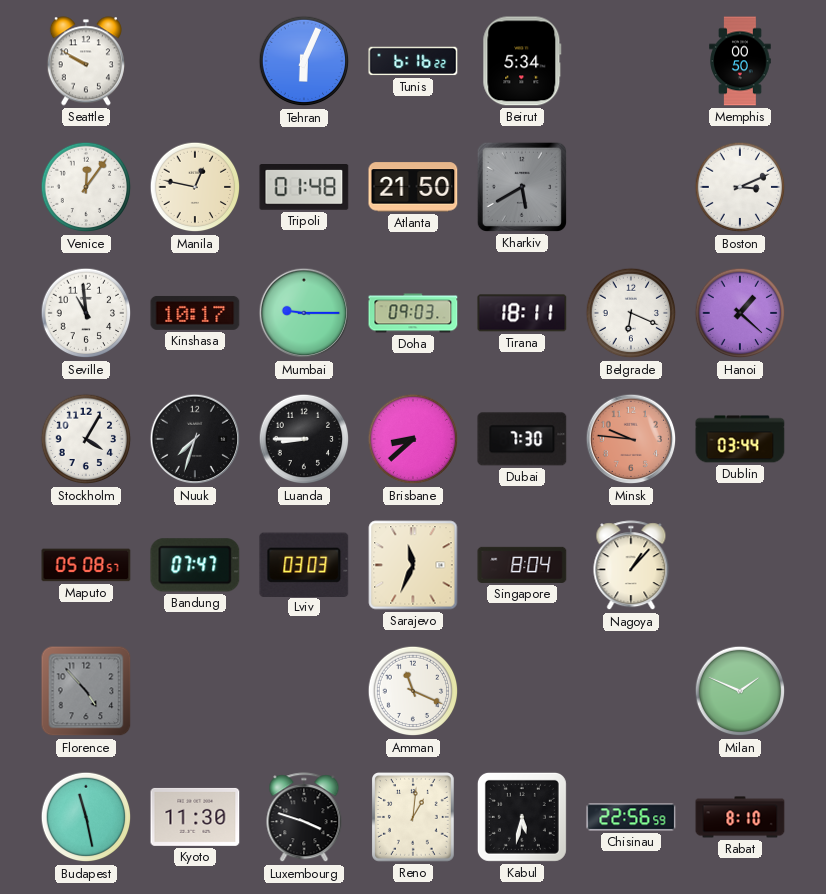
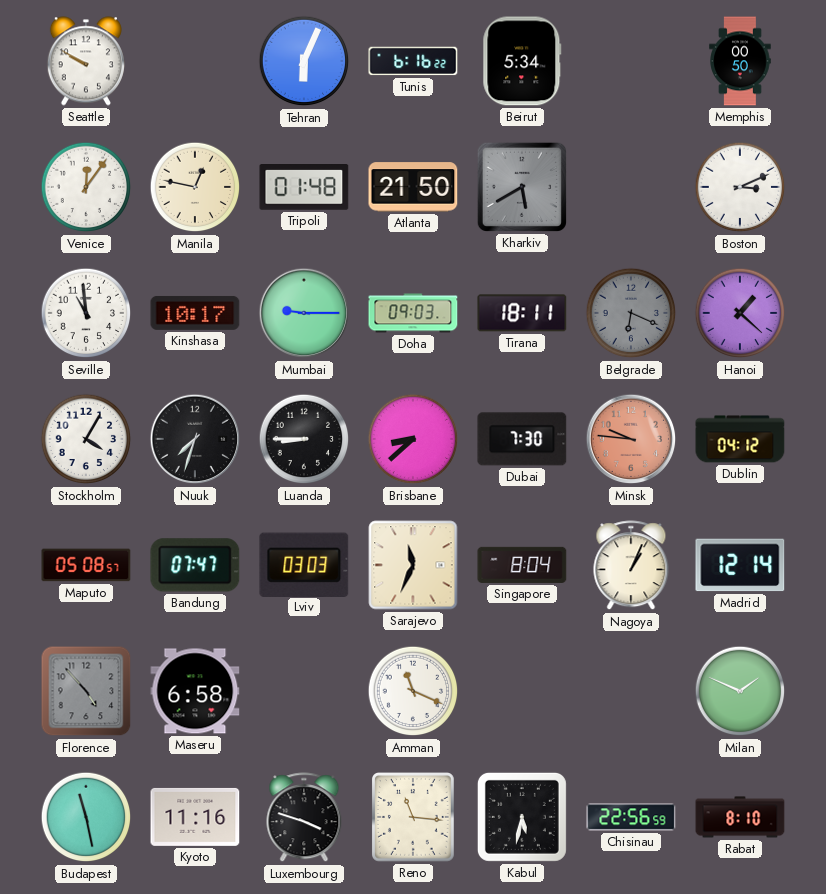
Belgrade dial: white -> grey (631, 313)
Dublin: 03:44 -> 04:12 (740, 439)
Nagoya: 1:07 -> 1:04 (631, 566)
Madrid: none -> 12:14 (740, 565)
Maseru: none -> 6:58 (195, 691)
Kyoto: 11:30 -> 11:16 (195, 817)
Reno: 1:01 -> 11:16 (414, 818)
